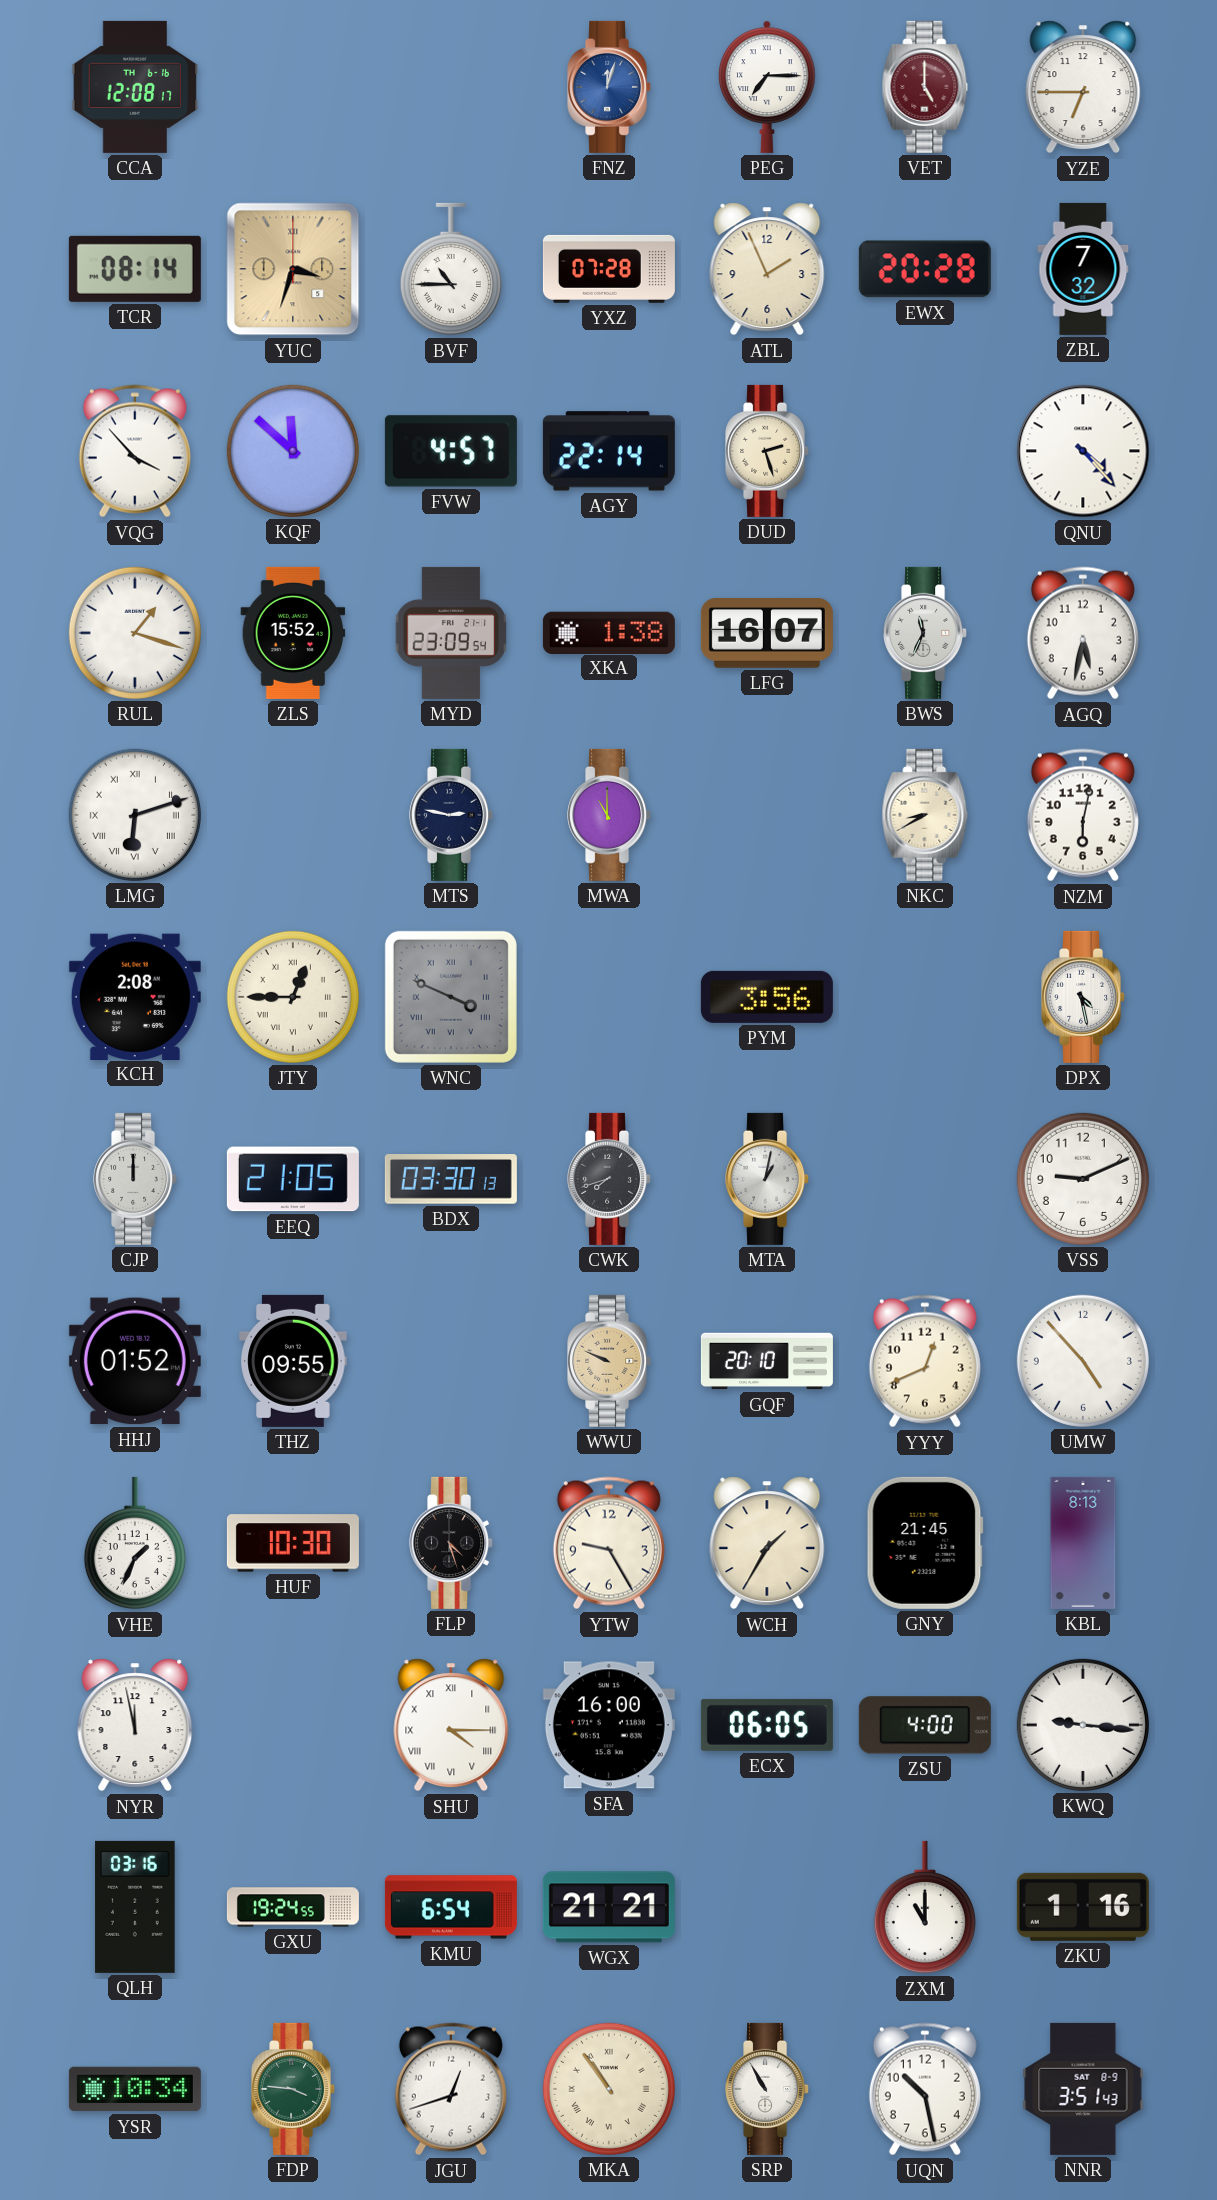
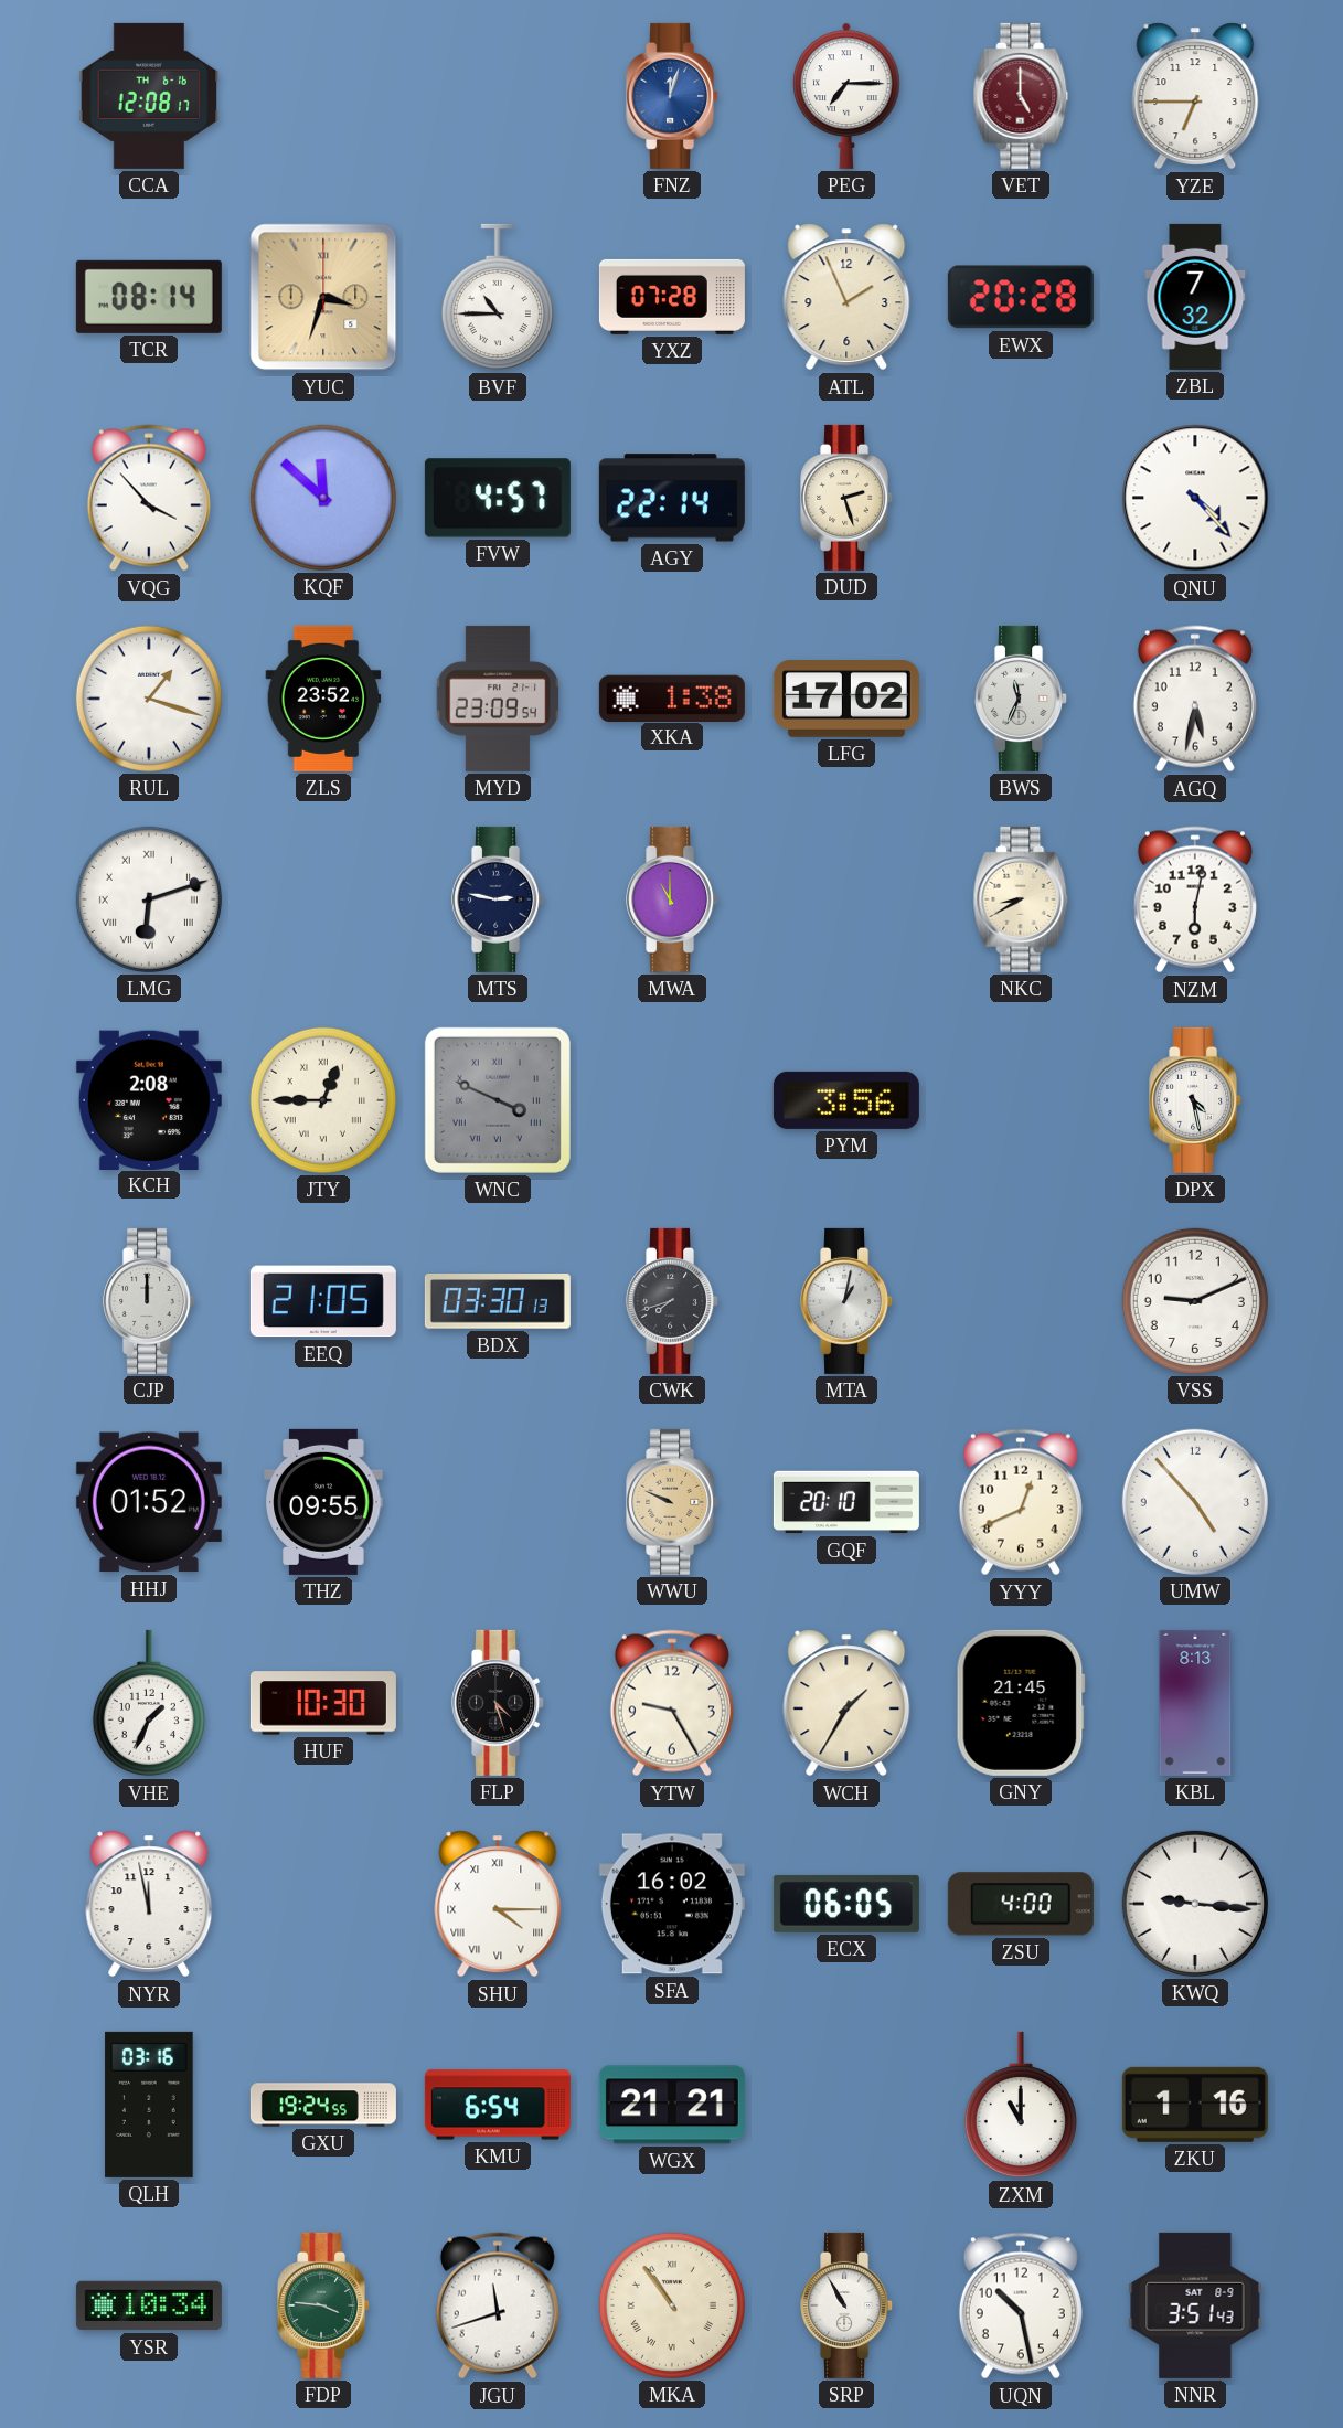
ZLS: 15:52 -> 23:52 (323, 699)
LFG: 16:07 -> 17:02 (846, 700)
SFA: 16:00 -> 16:02 (672, 1904)
JGU: 12:42 -> 11:42 (498, 2305)
